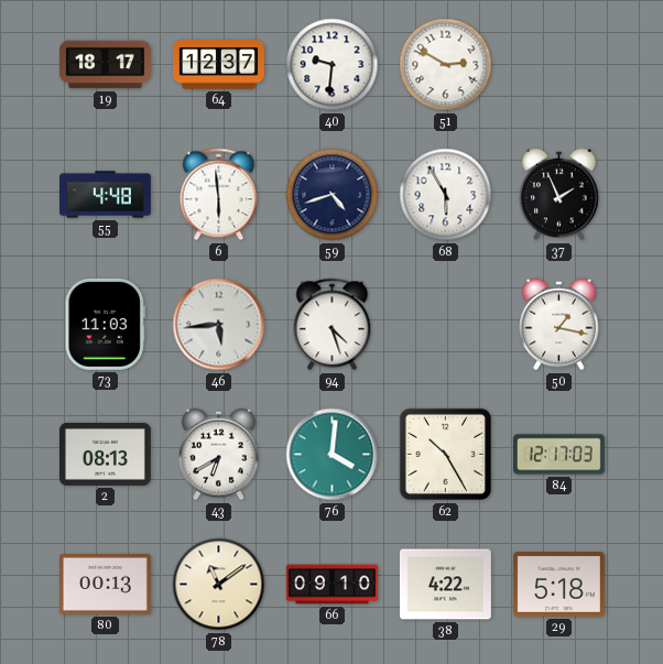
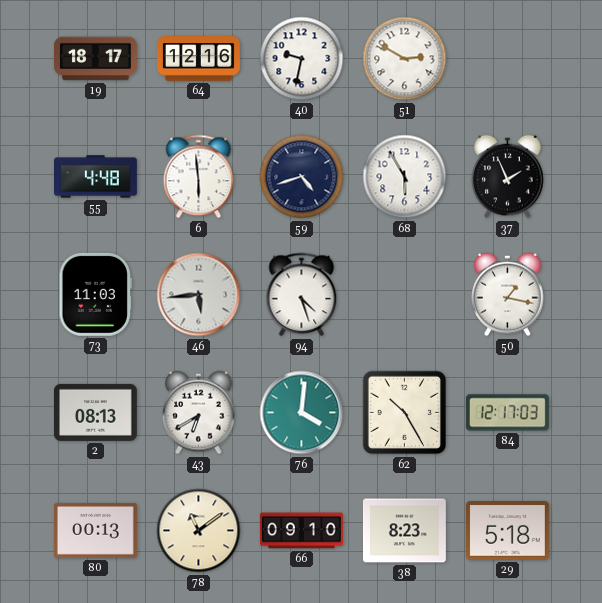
64: 12:37 -> 12:16 (198, 59)
40: 9:31 -> 9:32 (302, 59)
38: 4:22 -> 8:23 (404, 531)
